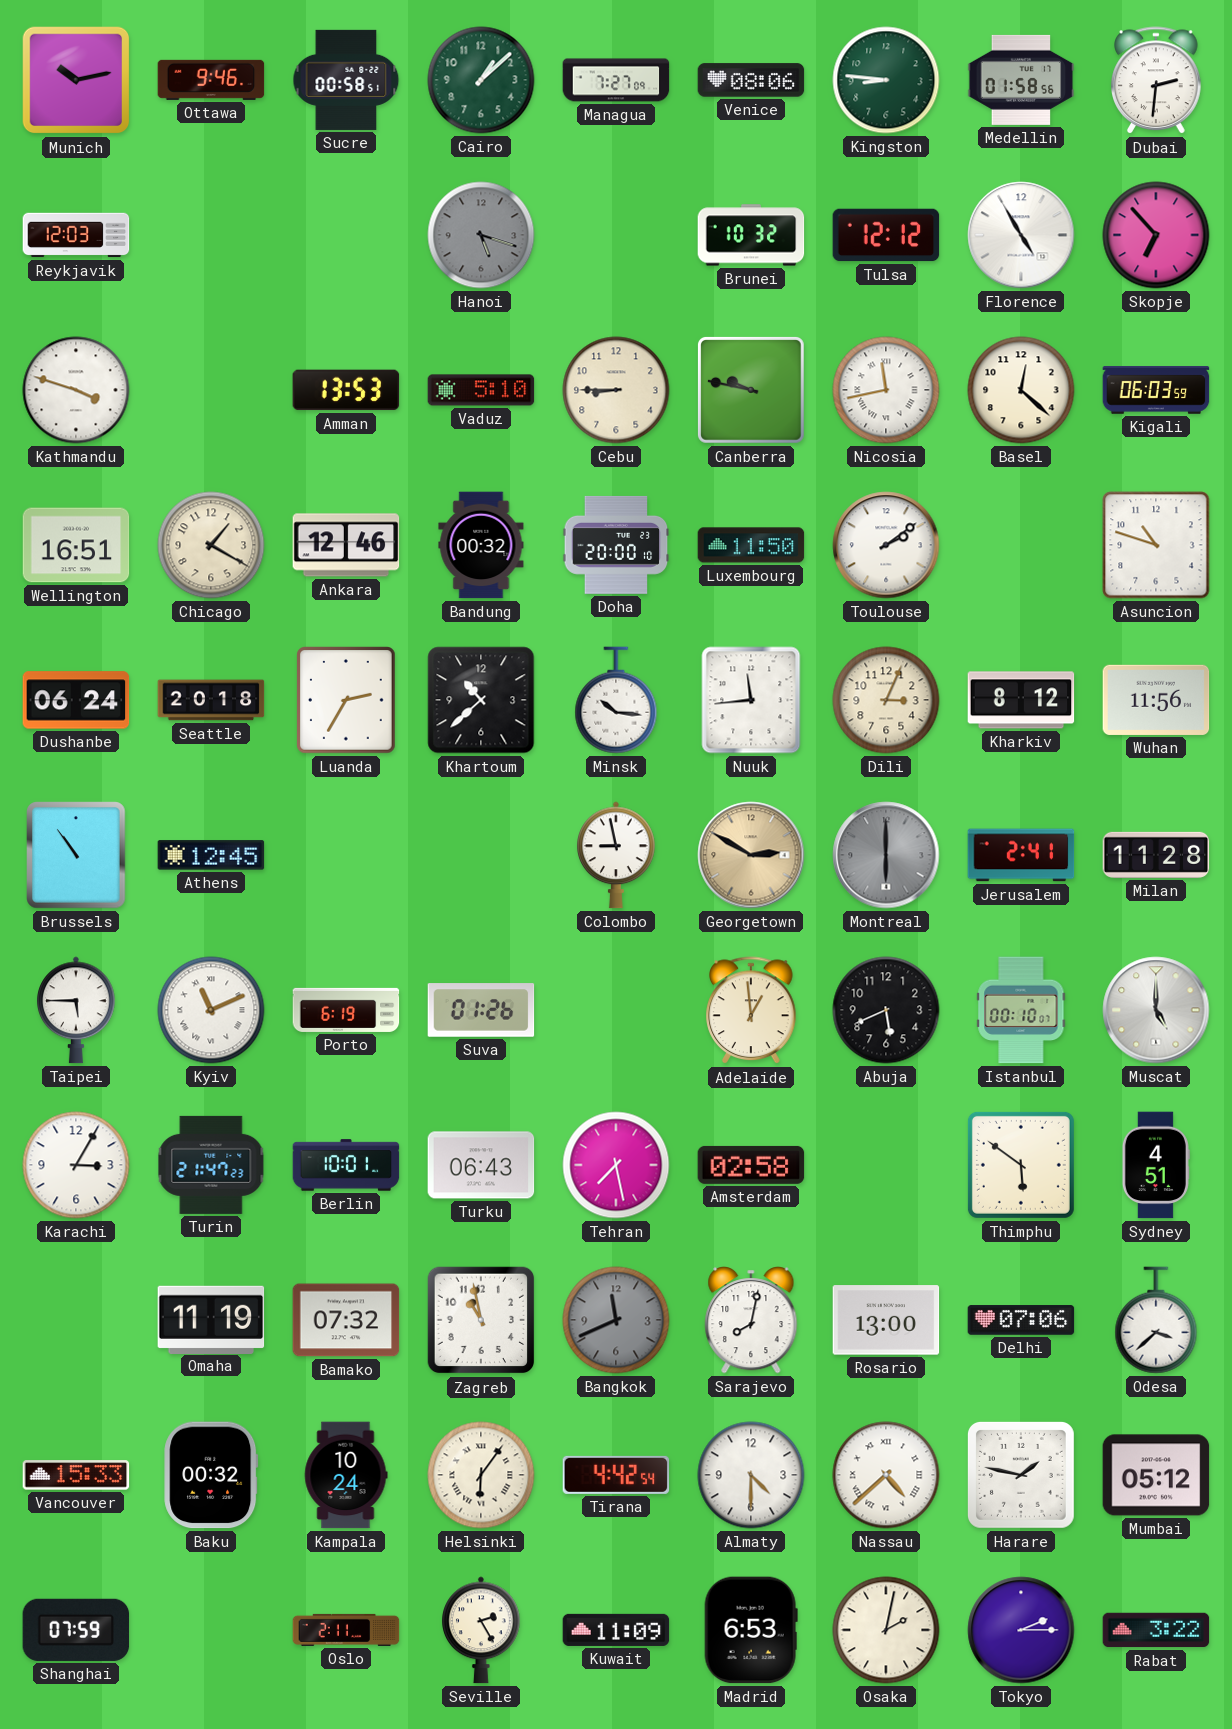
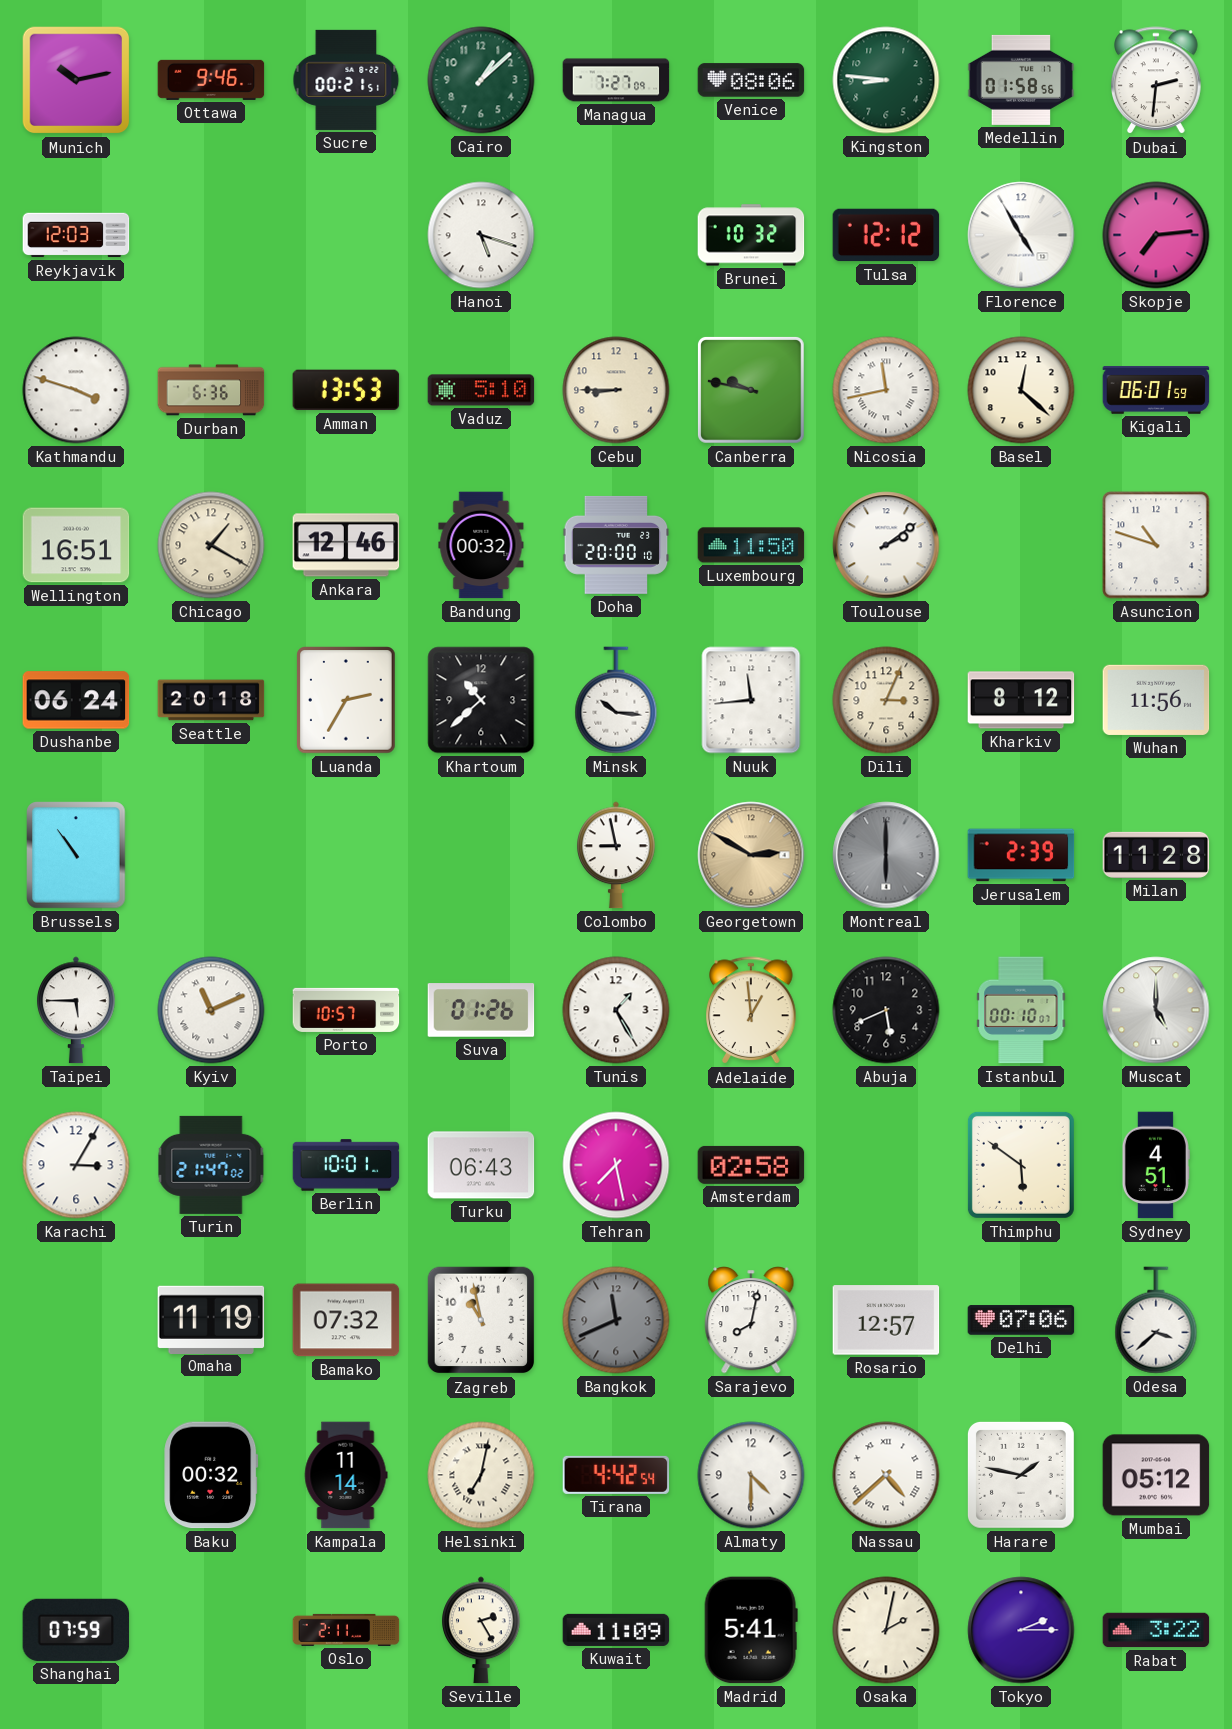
Sucre: 00:58 -> 00:21 (346, 80)
Hanoi dial: grey -> white (481, 235)
Skopje: 6:53 -> 7:14 (1156, 235)
Durban: none -> 6:36 (211, 390)
Kigali: 06:03 -> 06:01 (1156, 390)
Athens: 12:45 -> none (211, 855)
Jerusalem: 2:41 -> 2:39 (1021, 855)
Porto: 6:19 -> 10:57 (346, 1010)
Tunis: none -> 1:25 (616, 1010)
Turin: 21:47:23 -> 21:47:02 (211, 1165)
Rosario: 13:00 -> 12:57 (886, 1320)
Vancouver: 15:33 -> none (76, 1475)
Kampala: 10:24 -> 11:14 (346, 1475)
Helsinki: 6:06 -> 7:02 (481, 1475)
Madrid: 6:53 -> 5:41 (751, 1630)
